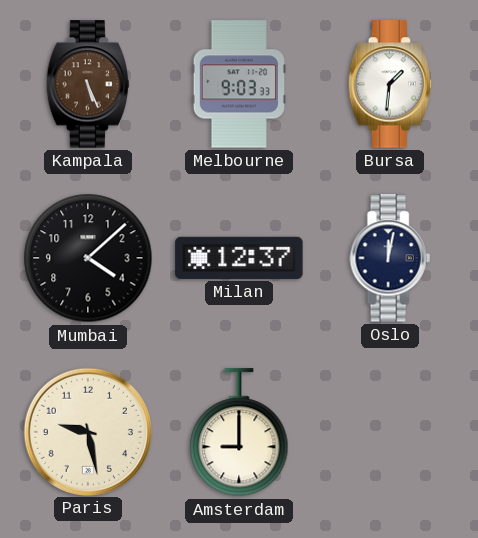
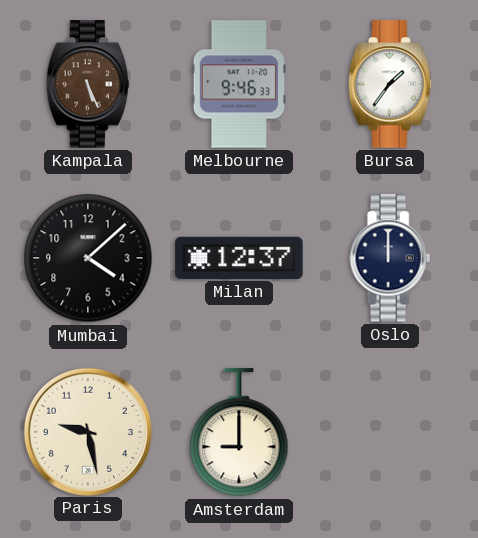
Melbourne: 9:03 -> 9:46 (239, 84)
Bursa: 1:31 -> 1:36 (390, 84)
Oslo: 12:02 -> 12:00 (390, 258)
